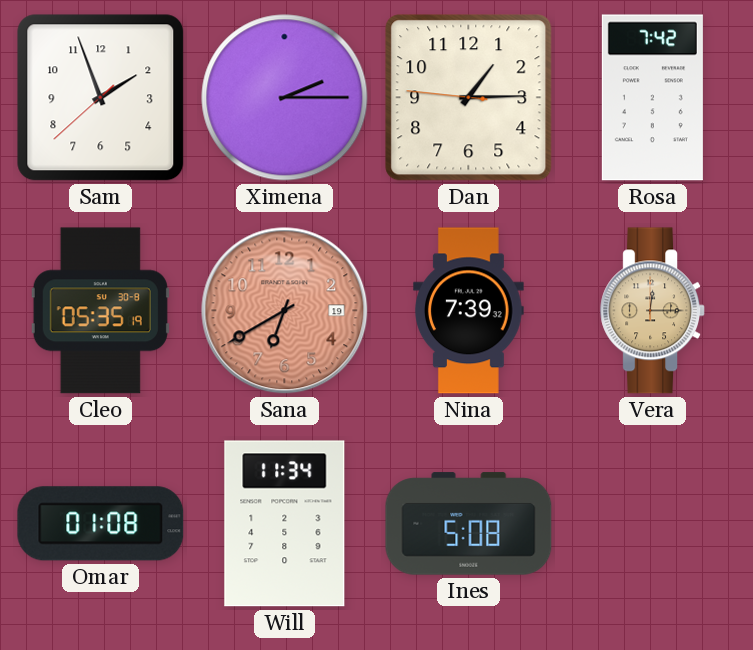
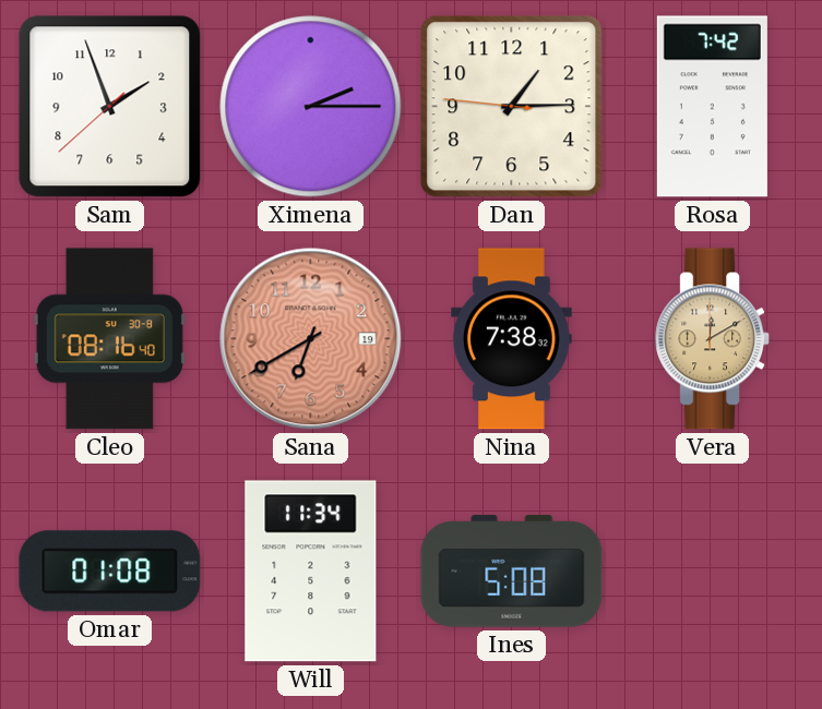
Cleo: 05:35 -> 08:16 (109, 339)
Nina: 7:39 -> 7:38 (512, 339)
Vera: 12:15 -> 12:10 (712, 339)
